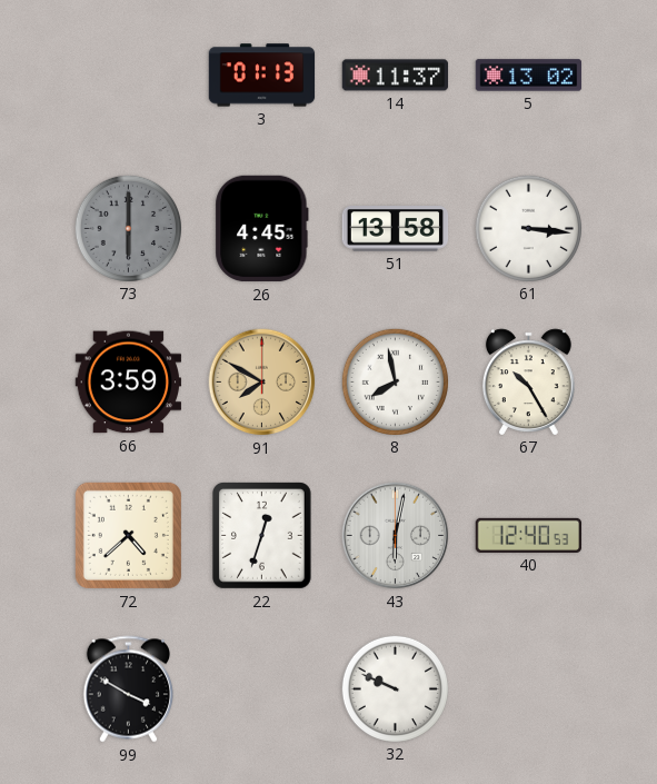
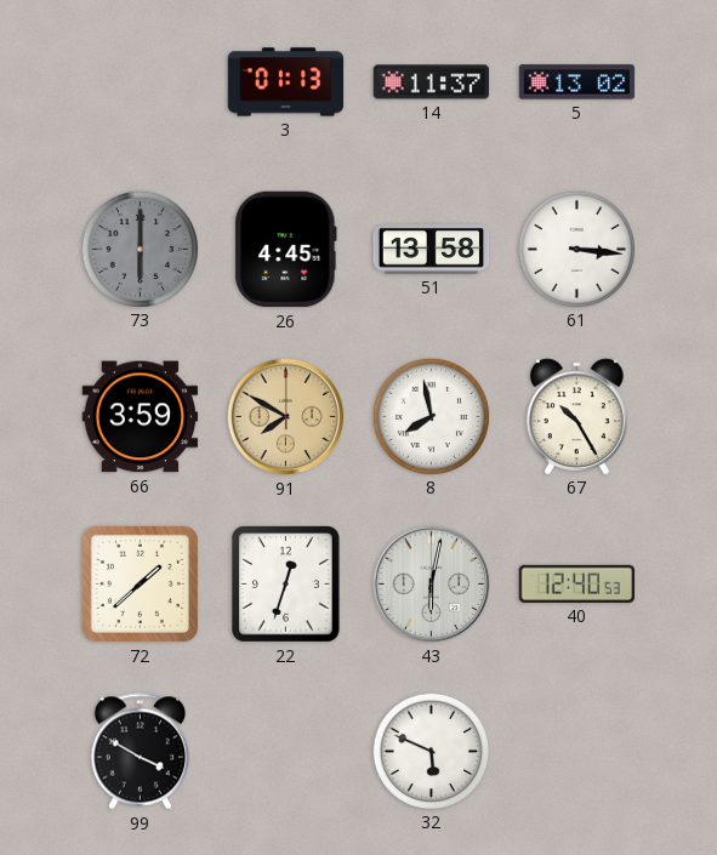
72: 4:38 -> 1:38 (140, 583)
32: 9:49 -> 5:49 (431, 751)
